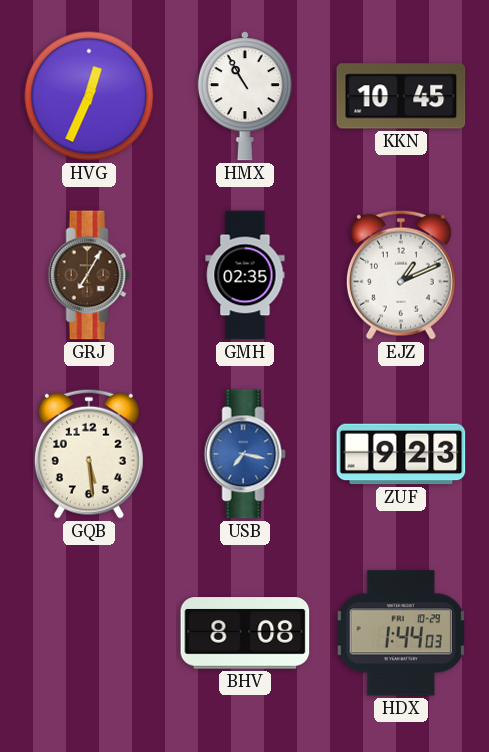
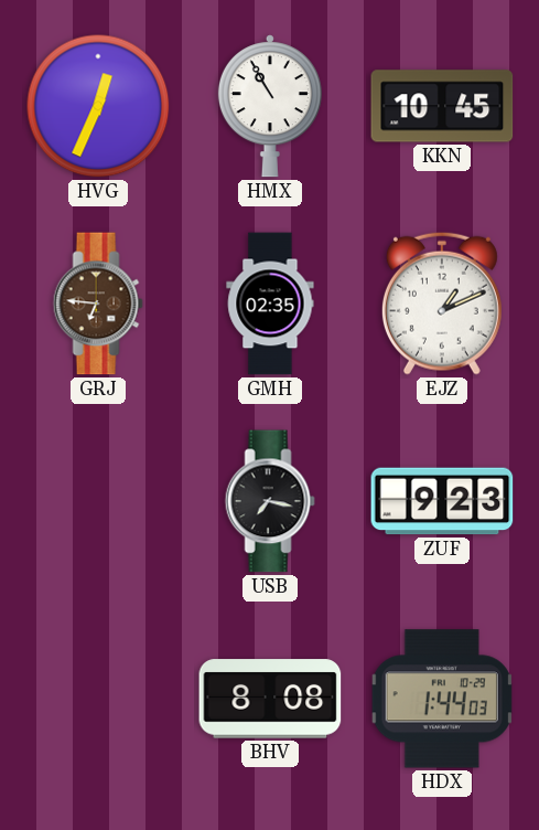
GRJ: 7:05 -> 6:46 (98, 304)
GQB: 5:29 -> none (89, 454)
USB dial: blue -> black (270, 501)
